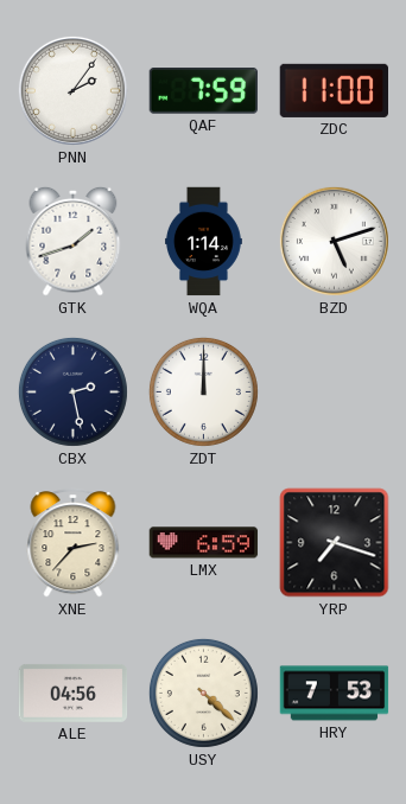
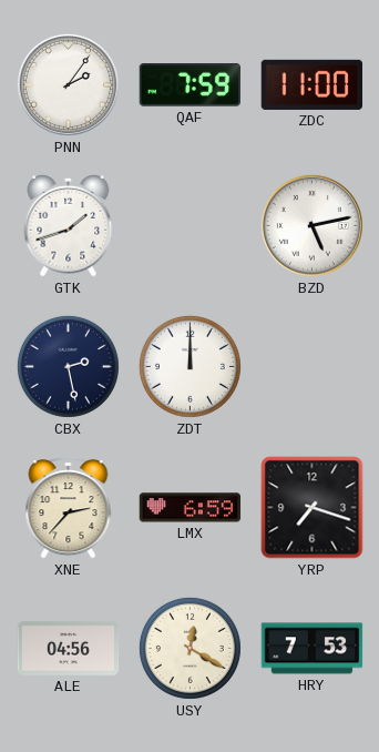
WQA: 1:14 -> none (204, 242)
BZD: 5:12 -> 5:13 (311, 225)
USY: 4:22 -> 12:20 (189, 648)
